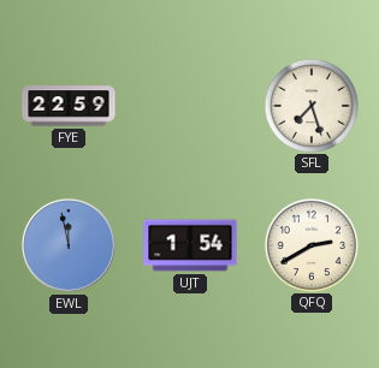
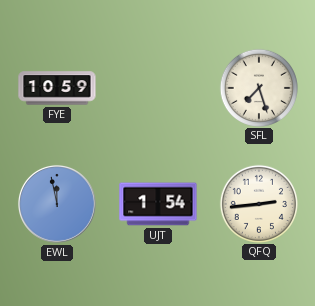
FYE: 22:59 -> 10:59 (57, 88)
QFQ: 2:40 -> 2:44 (258, 203)
